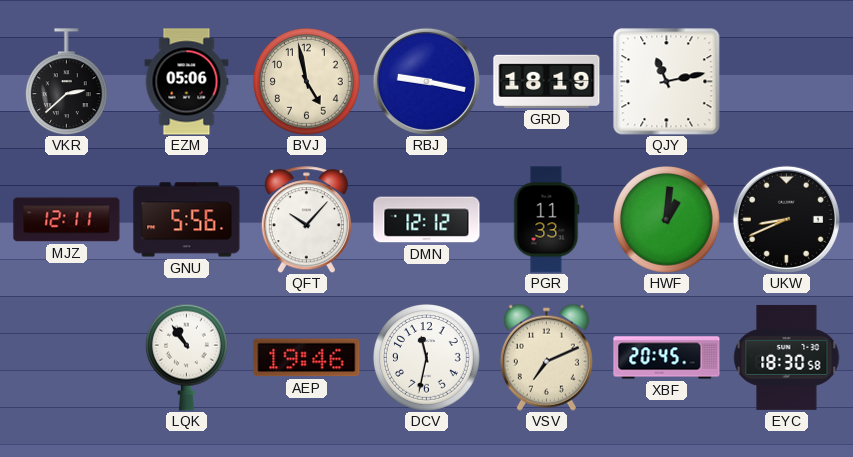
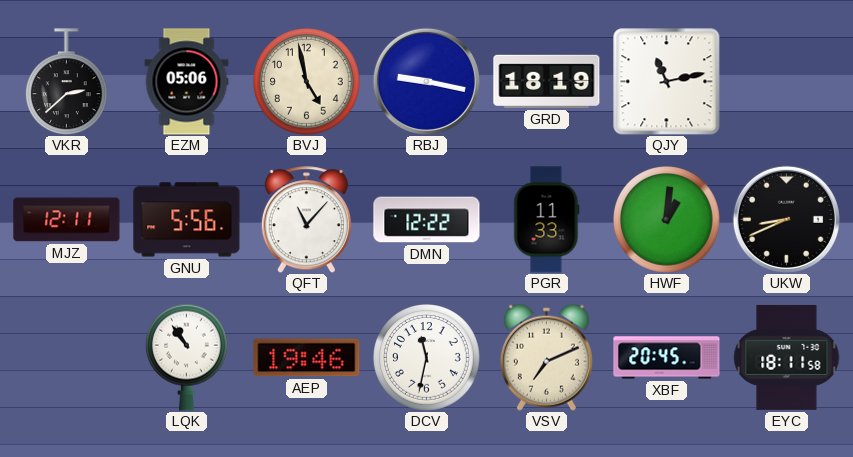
QFT: 10:07 -> 11:07 (306, 220)
DMN: 12:12 -> 12:22 (427, 220)
EYC: 18:30 -> 18:11 (787, 357)
